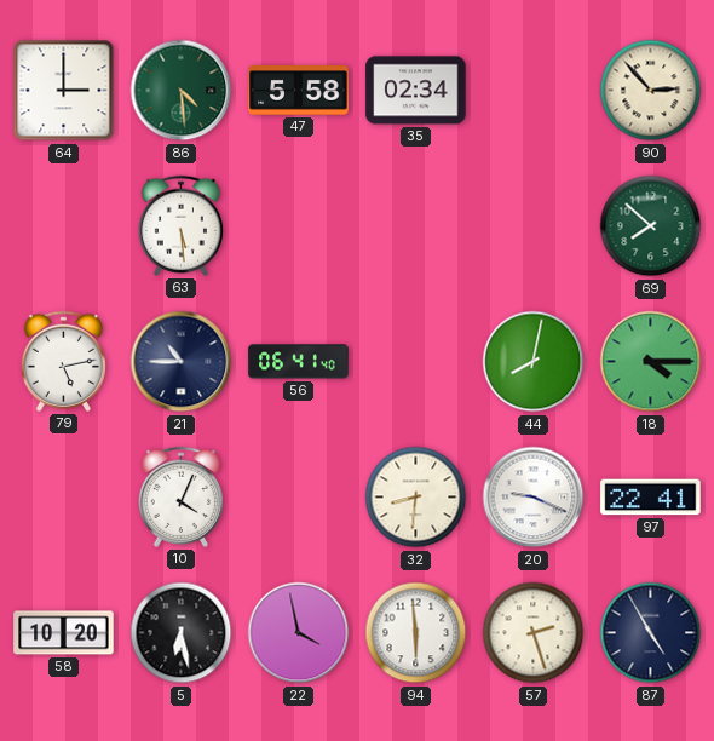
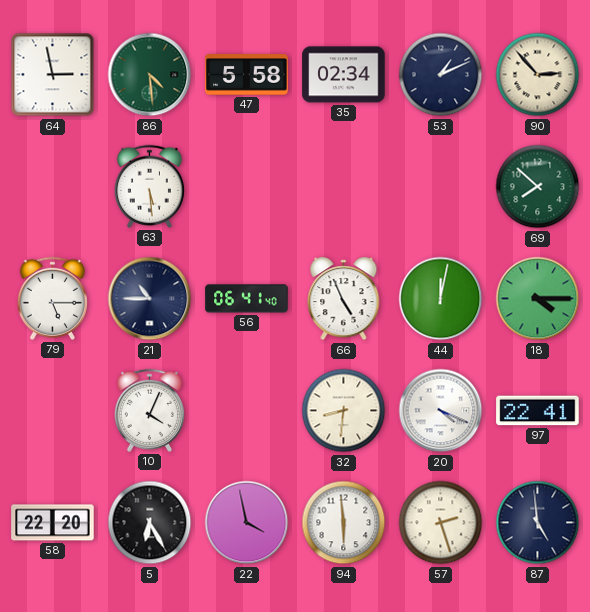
64: 3:00 -> 2:58 (53, 75)
53: none -> 1:11 (441, 75)
79: 5:13 -> 5:15 (52, 298)
66: none -> 4:56 (344, 299)
44: 8:02 -> 12:02 (441, 299)
20: 9:19 -> 4:19 (441, 411)
58: 10:20 -> 22:20 (53, 523)
5: 6:28 -> 6:25 (150, 523)
87: 4:55 -> 4:59 (538, 523)
